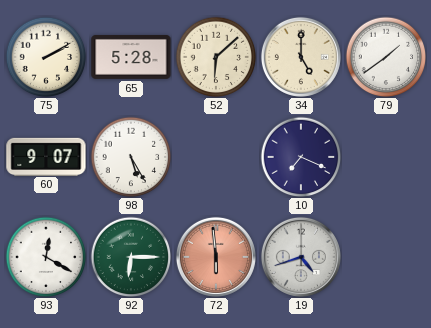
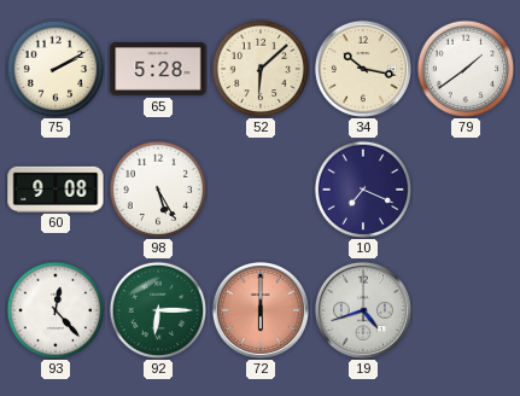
34: 5:00 -> 10:17 (363, 69)
60: 9:07 -> 9:08 (55, 188)
93: 12:20 -> 12:23 (55, 310)
72: 5:59 -> 6:00 (261, 310)
